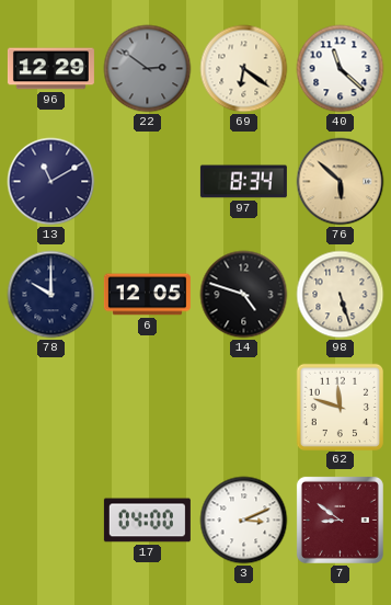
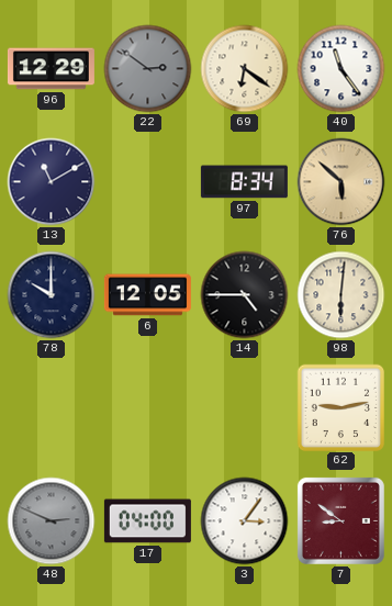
40: 11:22 -> 11:24 (341, 69)
14: 4:48 -> 4:45 (245, 295)
98: 5:27 -> 6:01 (341, 295)
62: 11:48 -> 9:13 (340, 407)
48: none -> 2:49 (52, 521)
3: 3:11 -> 3:06 (245, 521)
